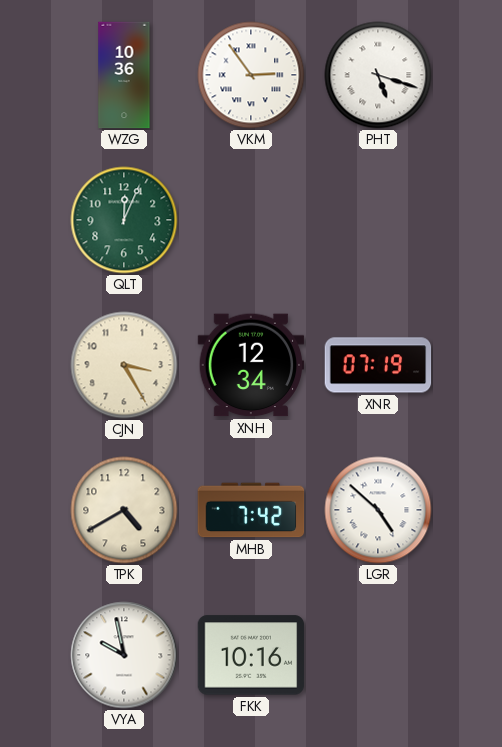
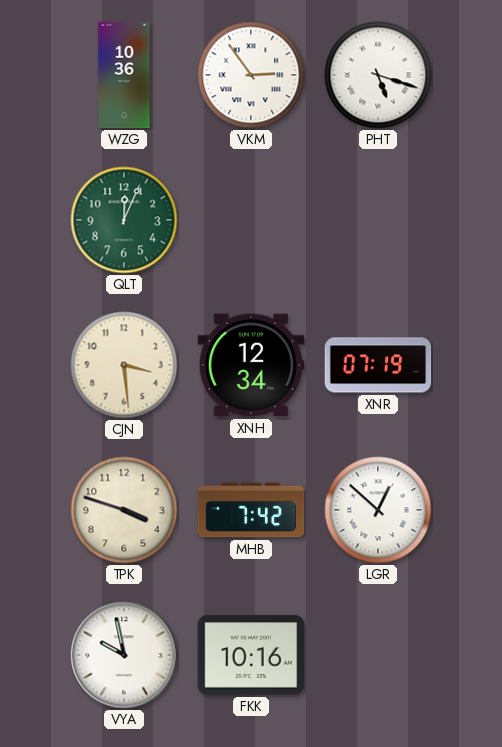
CJN: 3:25 -> 3:29 (124, 365)
TPK: 4:40 -> 3:48 (124, 510)
LGR: 4:52 -> 12:52 (378, 510)
